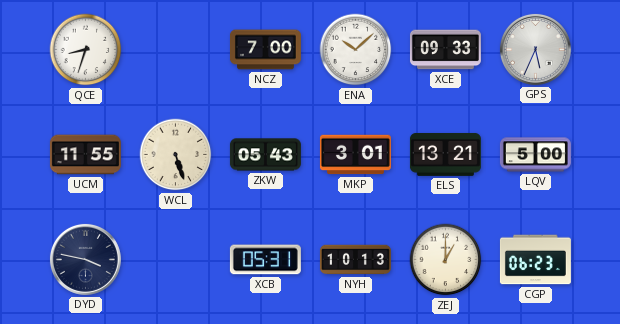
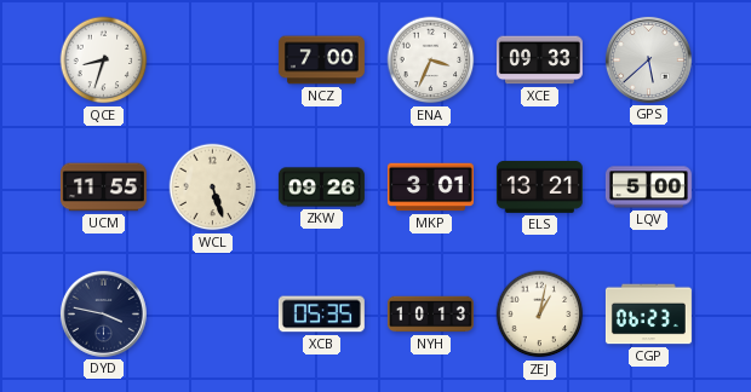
ENA: 10:08 -> 3:34 (431, 60)
GPS: 5:34 -> 5:38 (648, 59)
ZKW: 05:43 -> 09:26 (321, 188)
XCB: 05:31 -> 05:35 (321, 315)
ZEJ: 1:00 -> 1:02 (540, 315)
